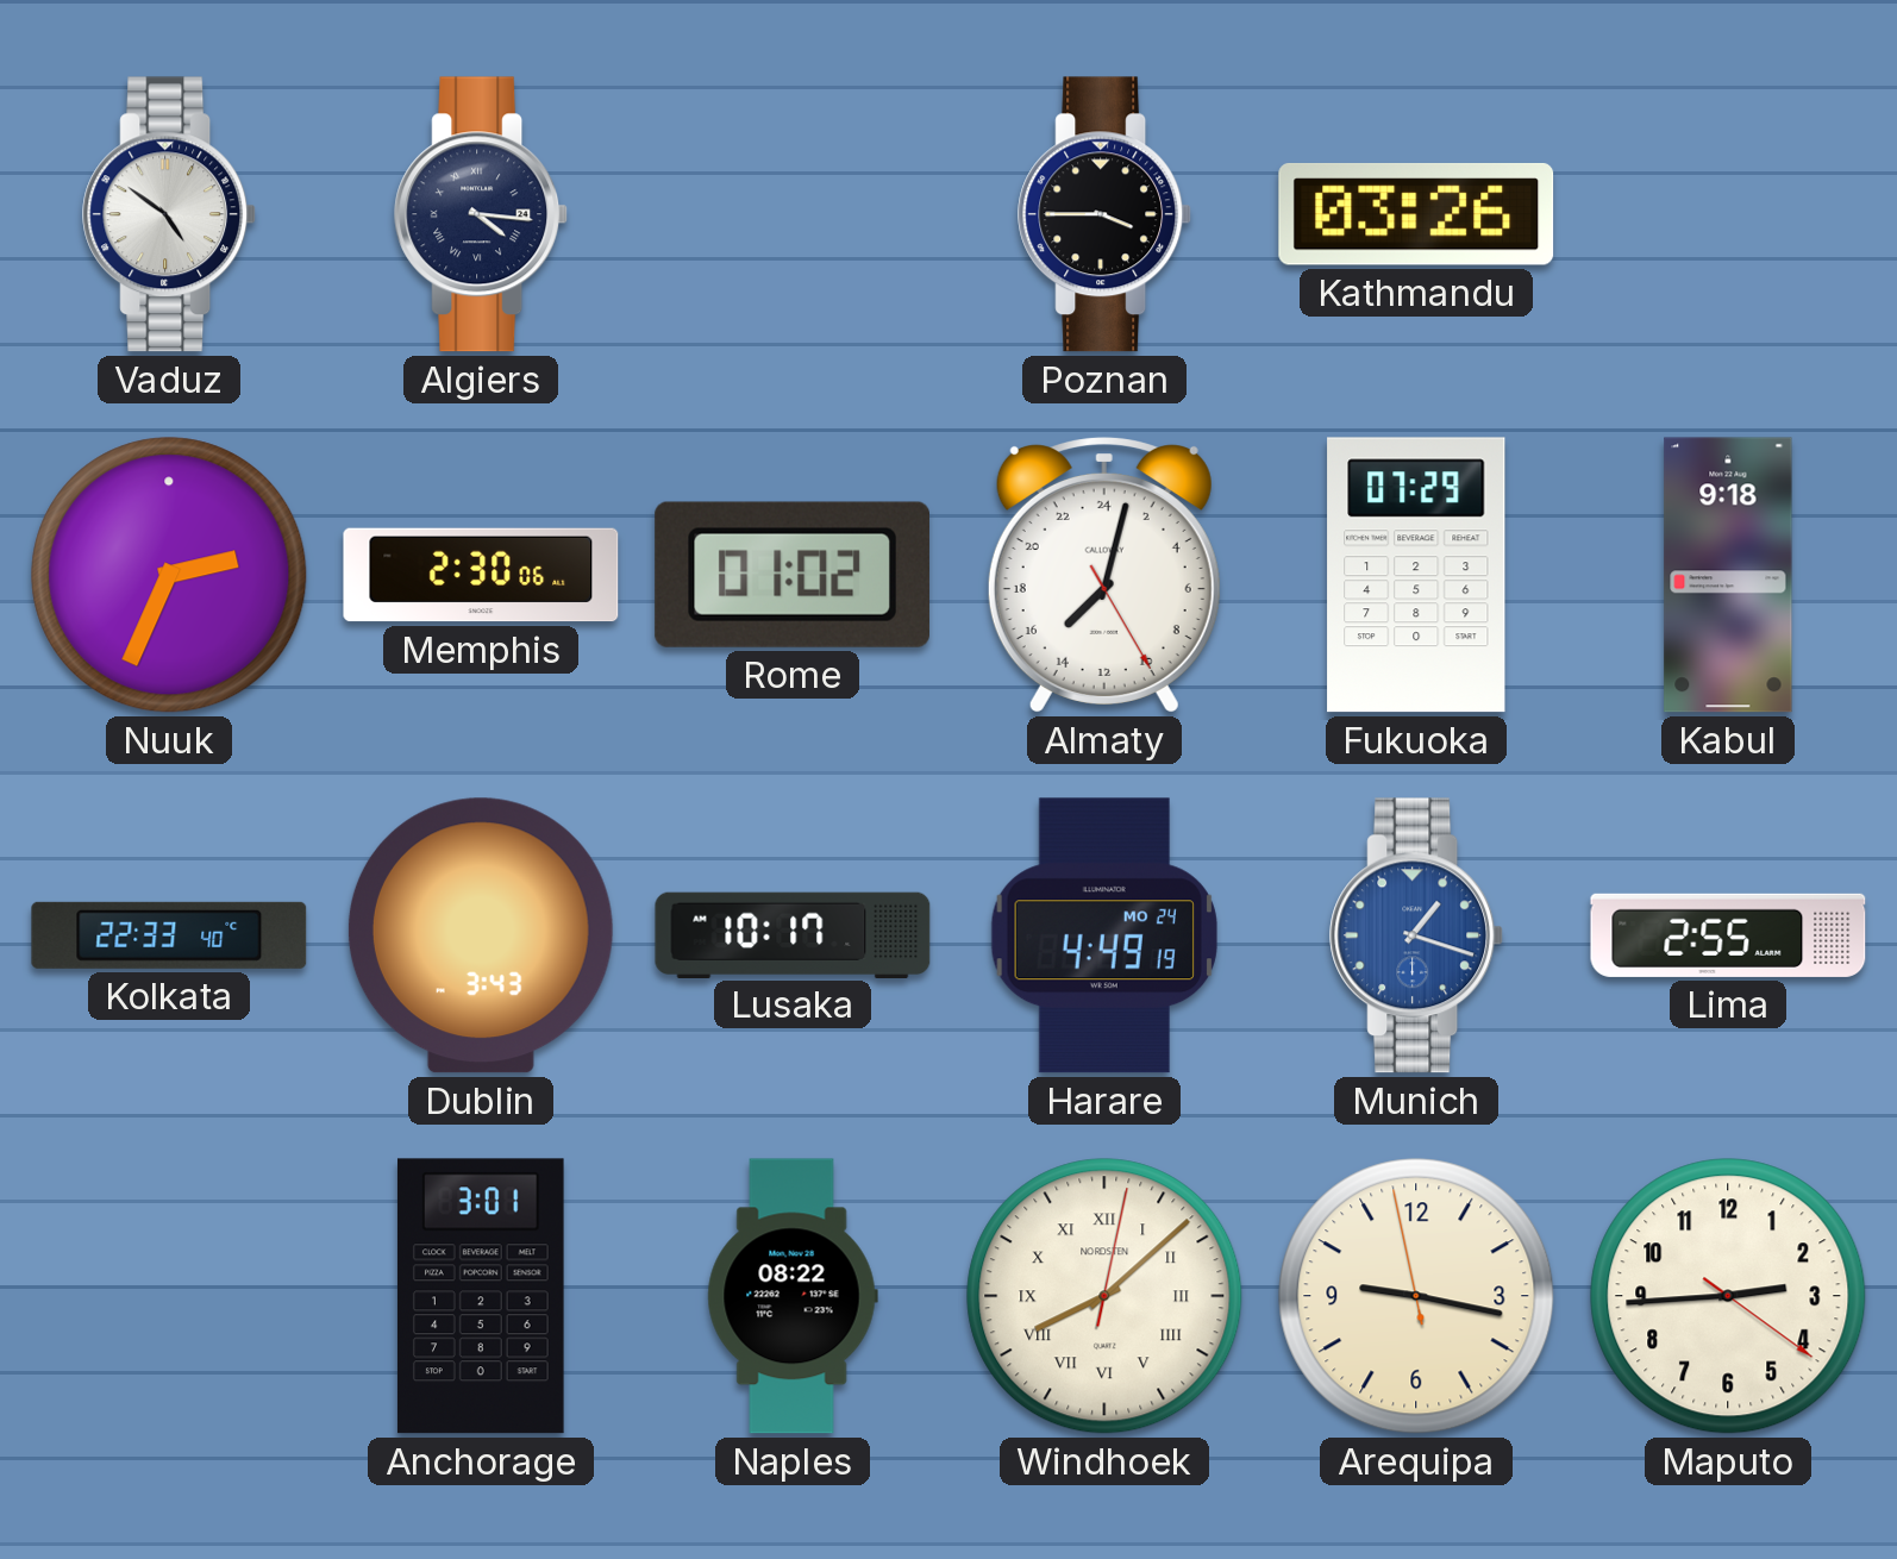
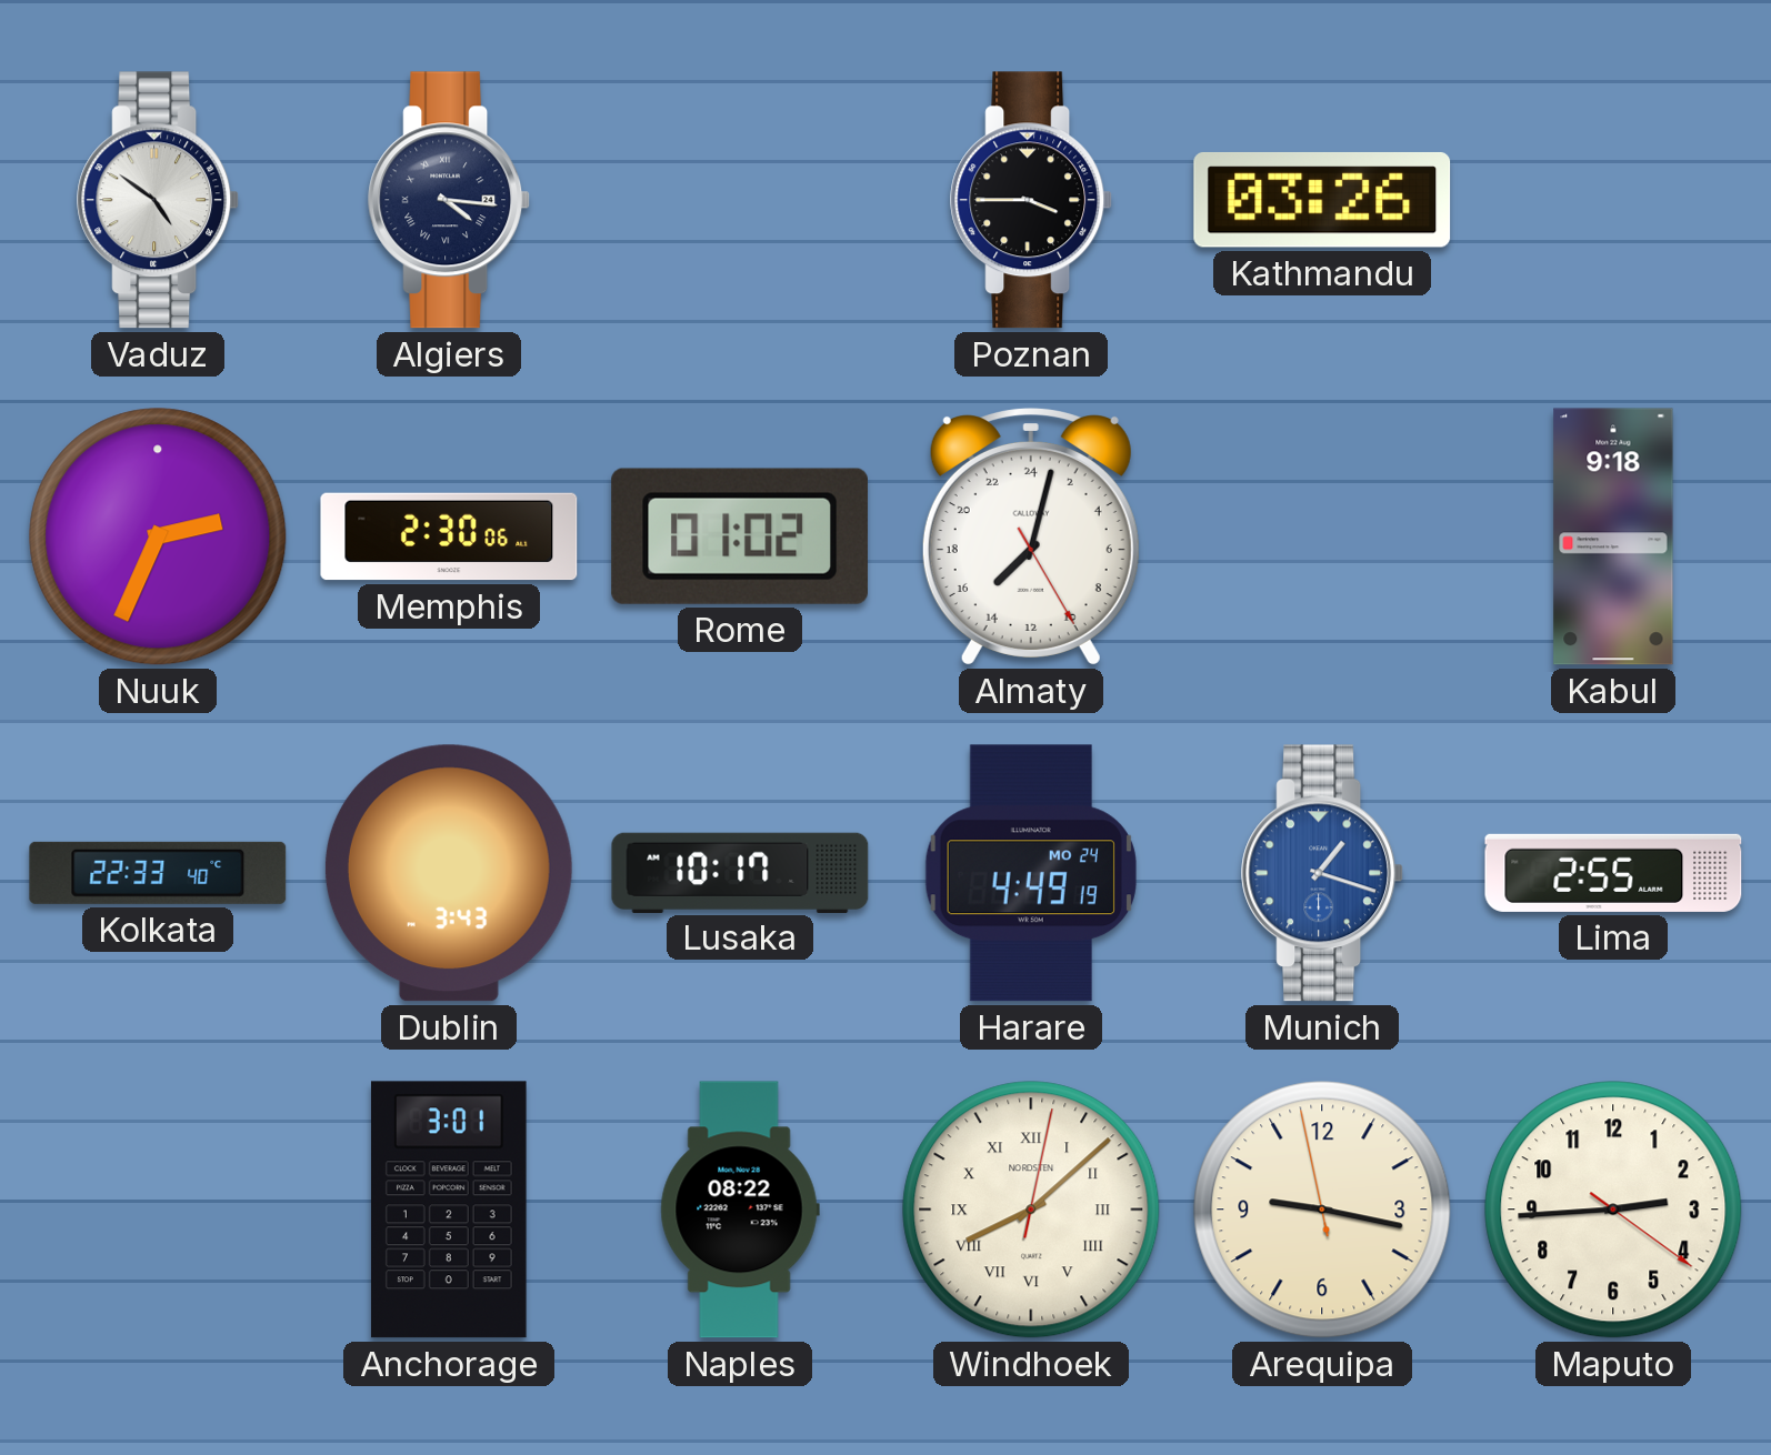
Fukuoka: 07:29 -> none (1416, 575)
